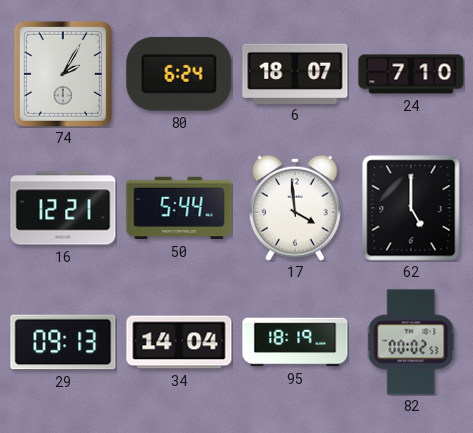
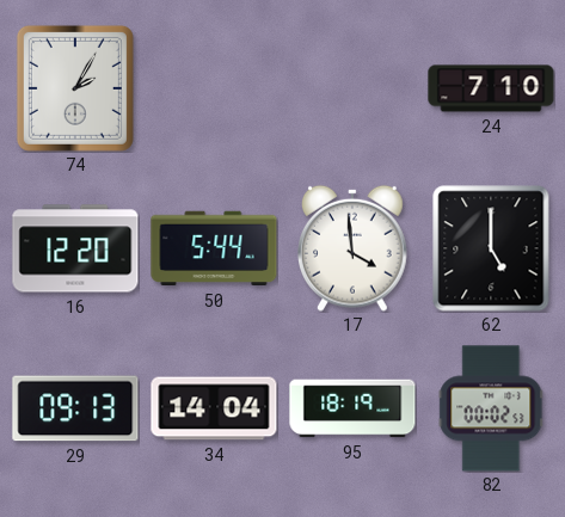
80: 6:24 -> none (179, 74)
6: 18:07 -> none (295, 73)
16: 12:21 -> 12:20 (75, 248)
